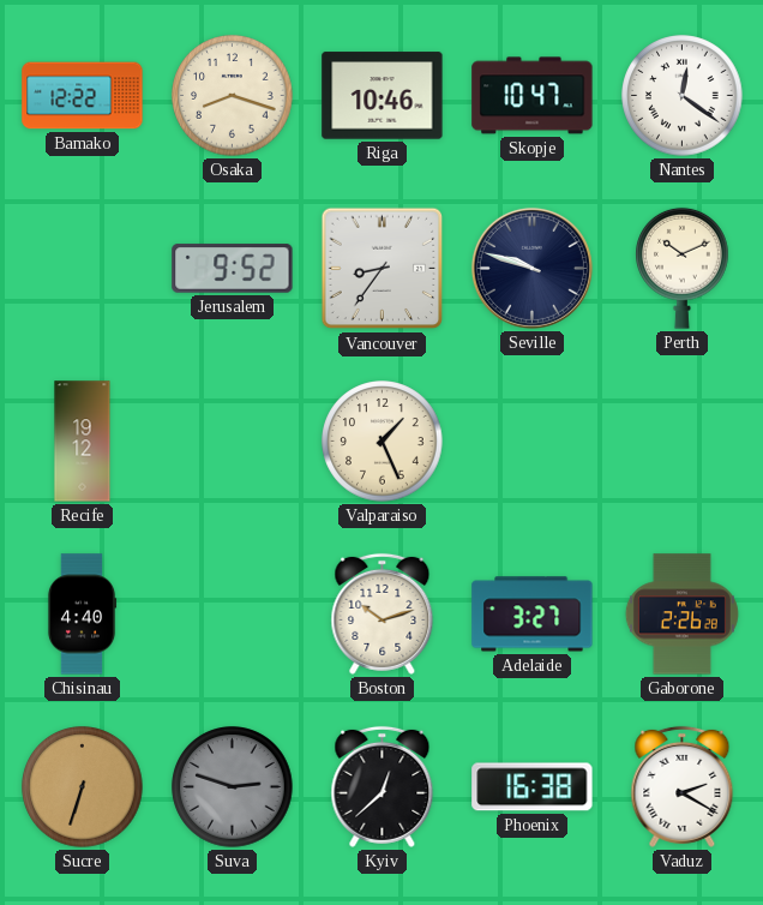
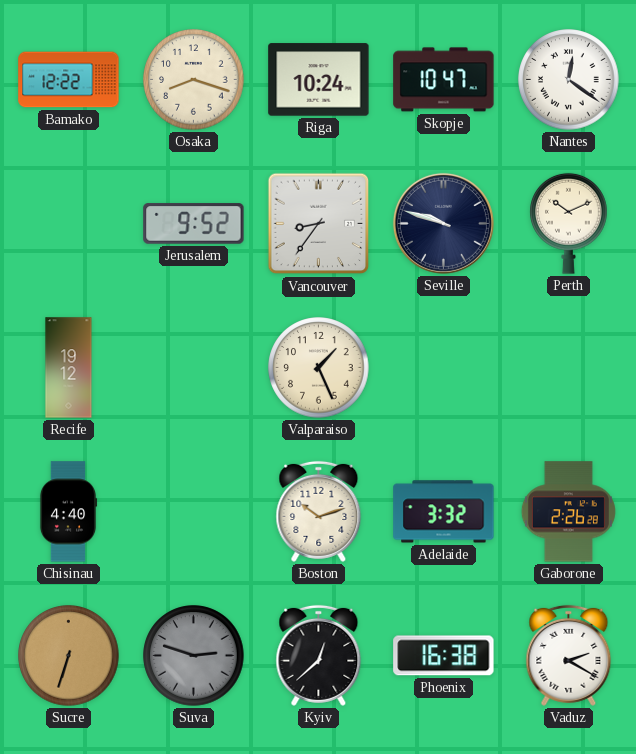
Riga: 10:46 -> 10:24 (319, 80)
Adelaide: 3:27 -> 3:32 (444, 512)
